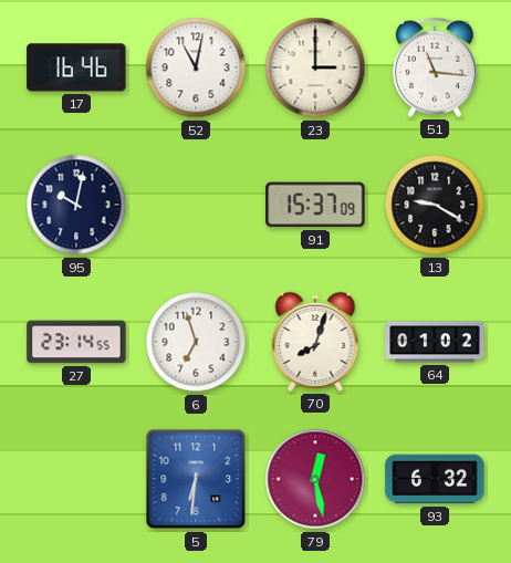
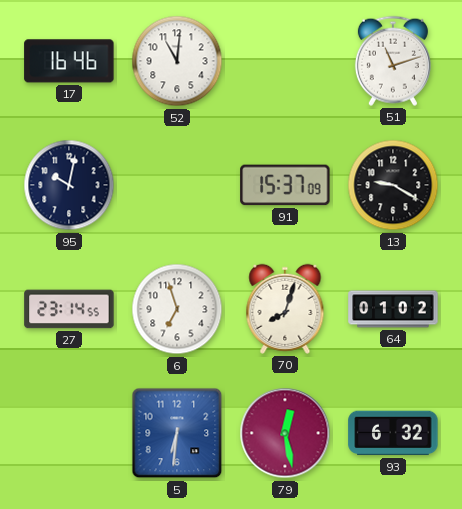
52: 11:02 -> 11:01 (177, 61)
23: 3:00 -> none (315, 67)
51: 11:16 -> 11:12 (393, 61)
